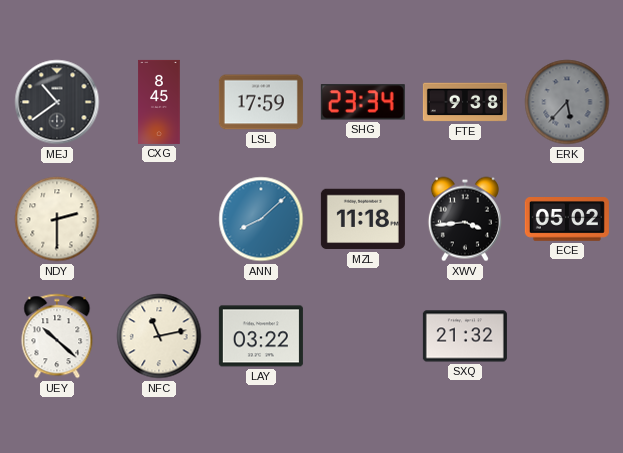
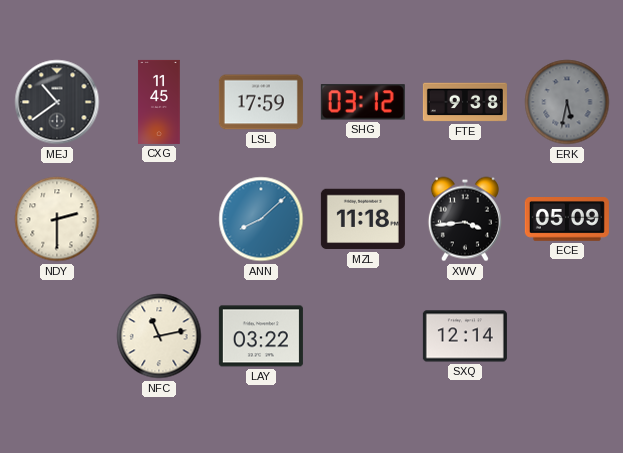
CXG: 8:45 -> 11:45 (159, 102)
SHG: 23:34 -> 03:12 (363, 102)
ERK: 5:37 -> 5:32 (567, 102)
ECE: 05:02 -> 05:09 (567, 220)
UEY: 10:22 -> none (57, 336)
SXQ: 21:32 -> 12:14 (465, 336)
